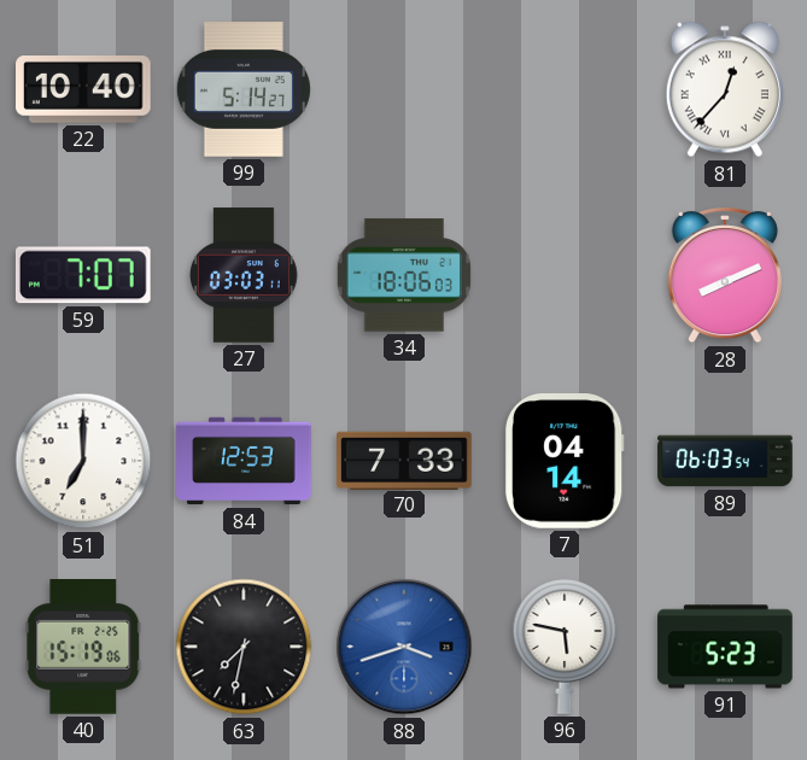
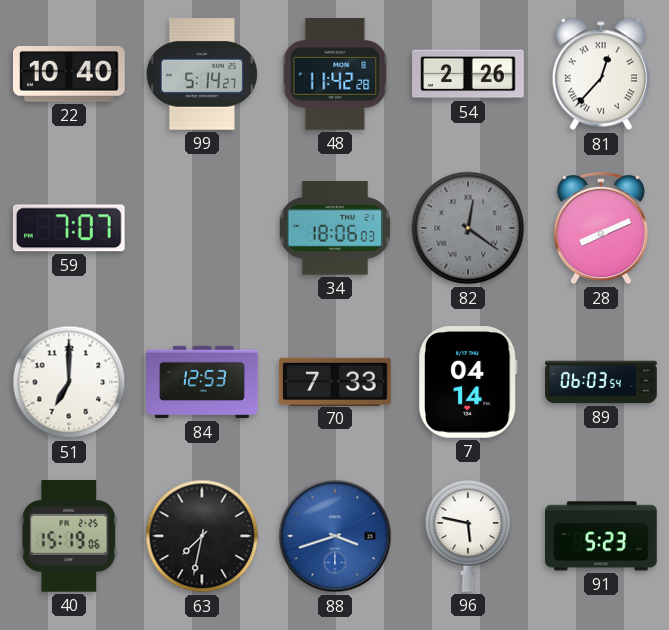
48: none -> 11:42 (335, 74)
54: none -> 2:26 (468, 74)
27: 03:03 -> none (244, 275)
82: none -> 12:21 (468, 228)
